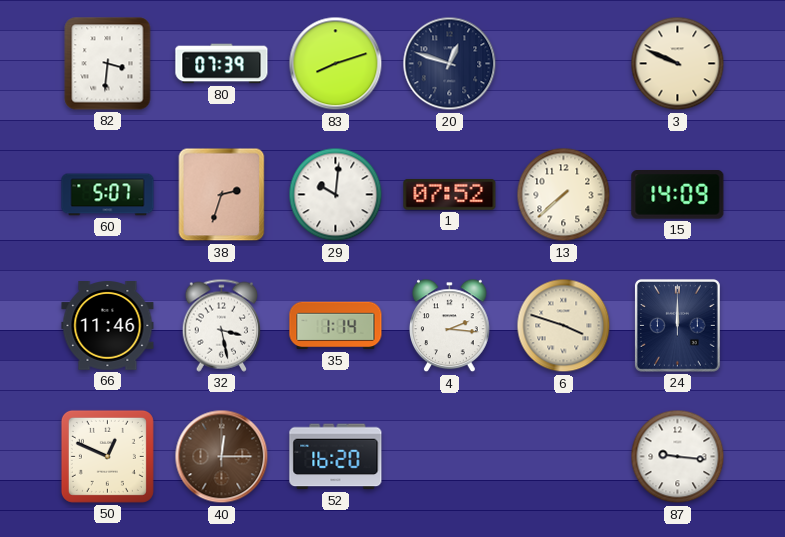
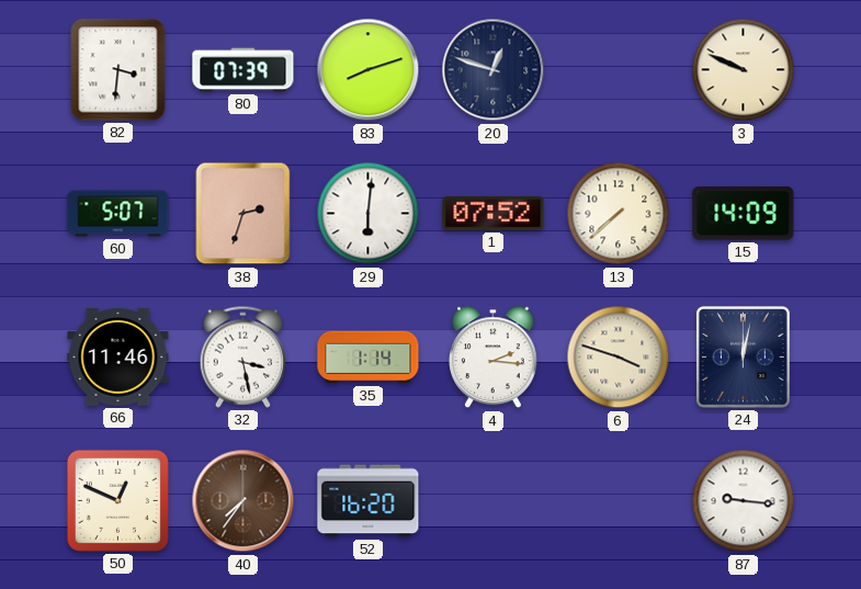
29: 10:01 -> 6:01 (369, 214)
24: 12:00 -> 12:02 (743, 356)
40: 12:15 -> 7:36 (243, 501)
